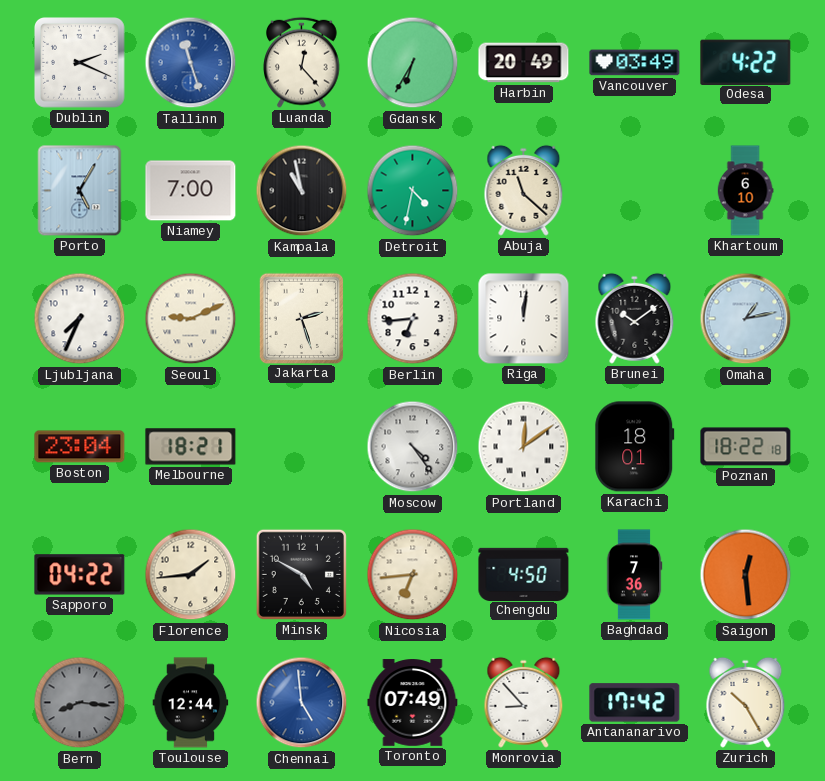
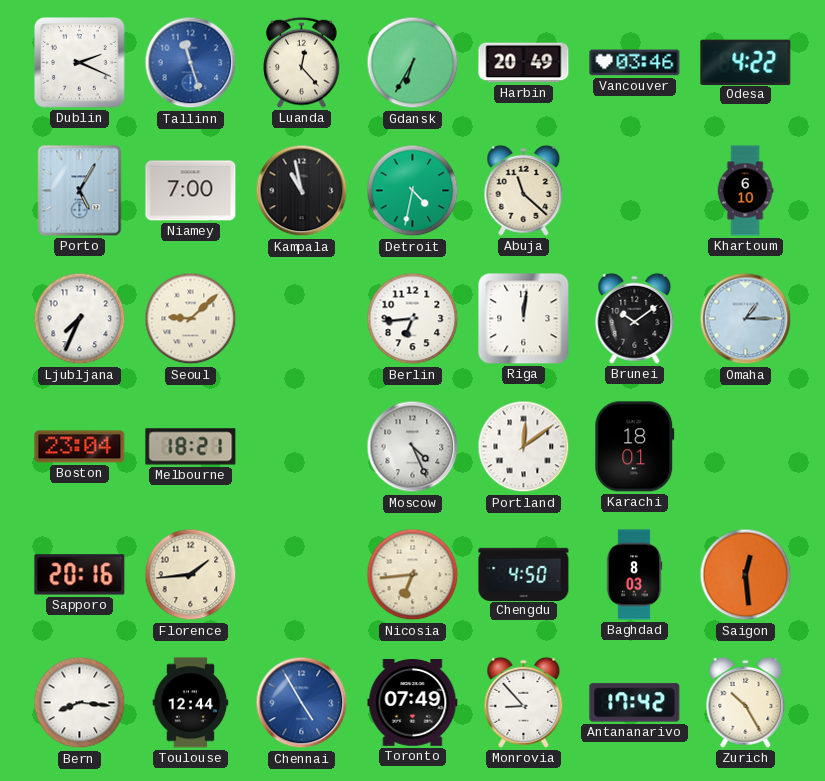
Vancouver: 03:49 -> 03:46 (635, 63)
Seoul: 9:11 -> 9:08 (191, 319)
Jakarta: 2:27 -> none (301, 318)
Omaha: 1:13 -> 1:15 (746, 319)
Moscow: 4:24 -> 4:26 (413, 447)
Poznan: 18:22 -> none (746, 447)
Sapporo: 04:22 -> 20:16 (80, 575)
Minsk: 4:50 -> none (301, 574)
Baghdad: 7:36 -> 8:03 (634, 575)
Bern dial: grey -> white (80, 703)
Chennai: 4:59 -> 4:55 (302, 703)
